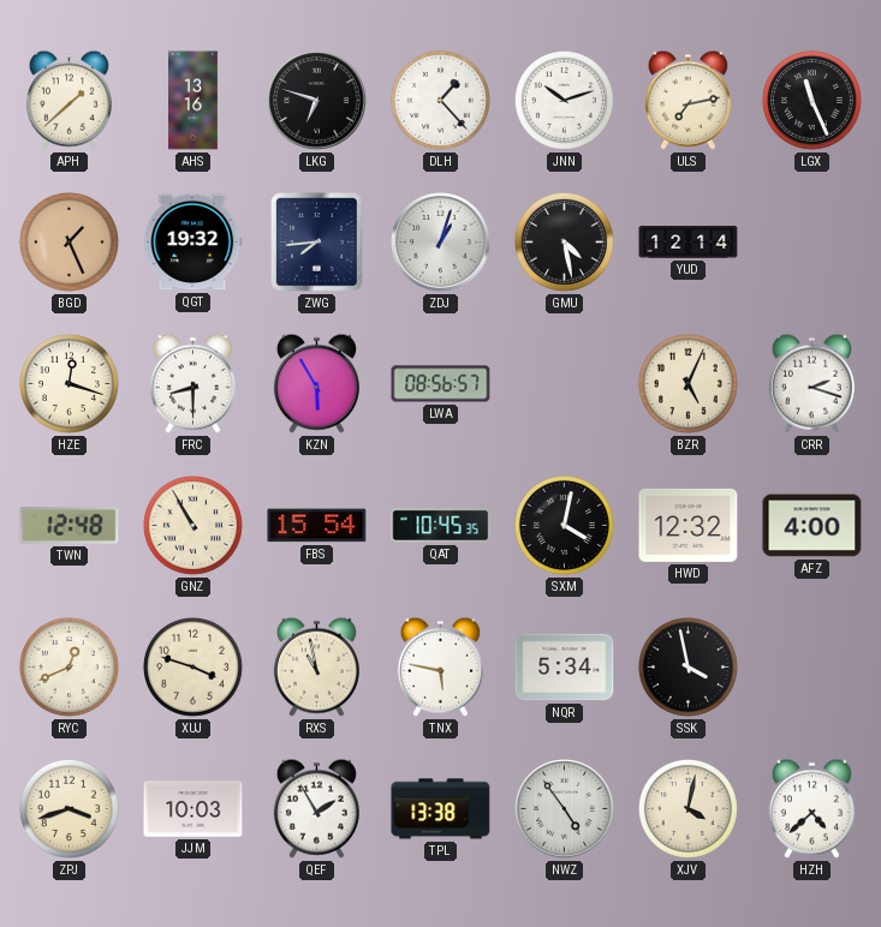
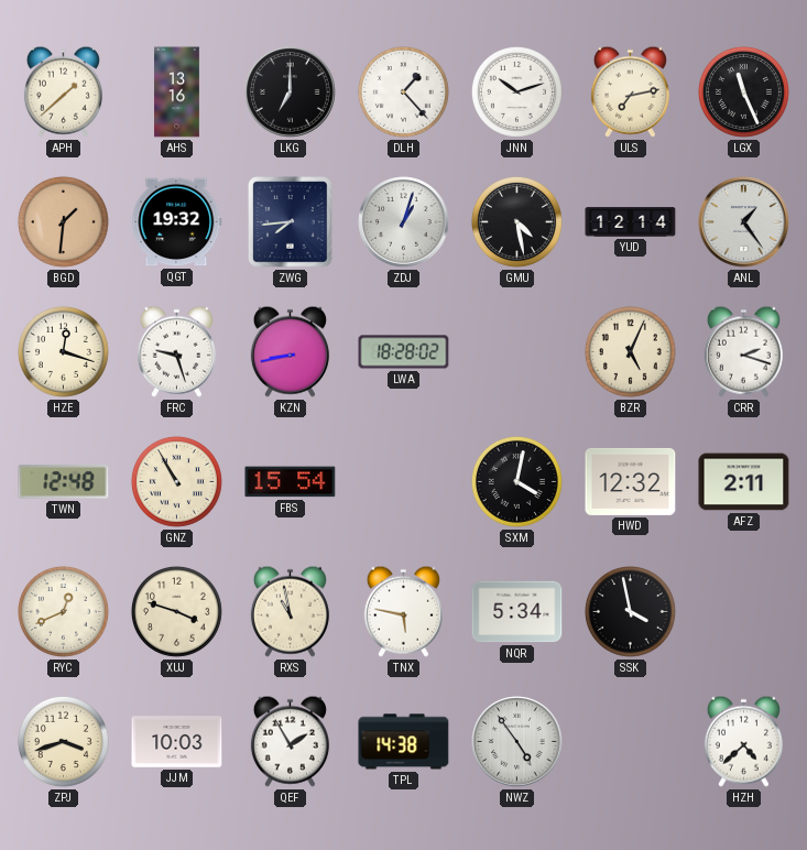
LKG: 6:48 -> 7:00 (291, 92)
BGD: 1:26 -> 1:31 (63, 221)
ANL: none -> 1:24 (744, 222)
FRC: 8:30 -> 9:27 (176, 351)
KZN: 5:55 -> 8:43 (290, 351)
LWA: 08:56 -> 18:28 (404, 352)
QAT: 10:45 -> none (441, 526)
AFZ: 4:00 -> 2:11 (744, 482)
TPL: 13:38 -> 14:38 (404, 742)
XJV: 4:02 -> none (687, 808)
